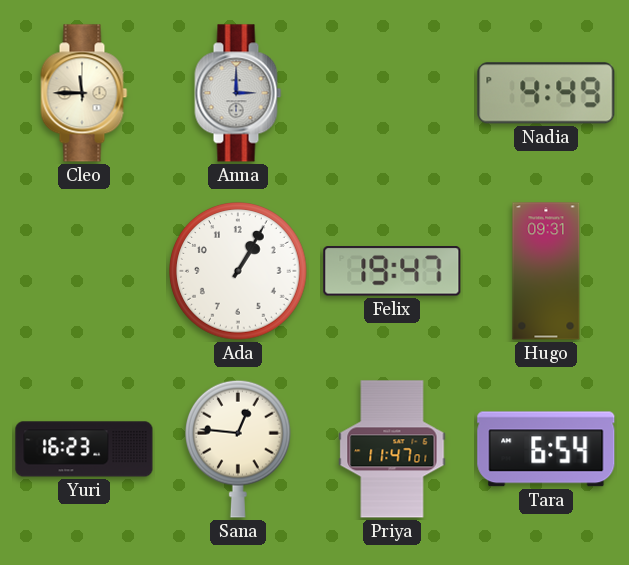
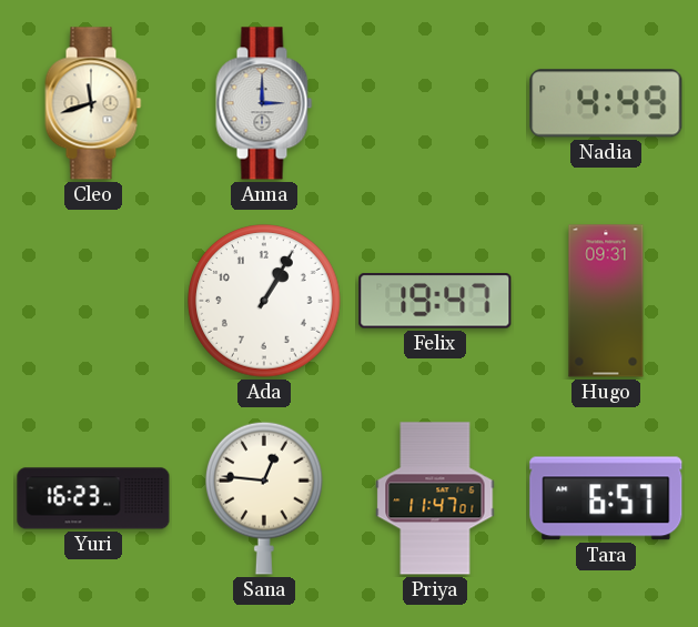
Cleo: 11:45 -> 11:42 (93, 103)
Tara: 6:54 -> 6:57 (606, 498)
